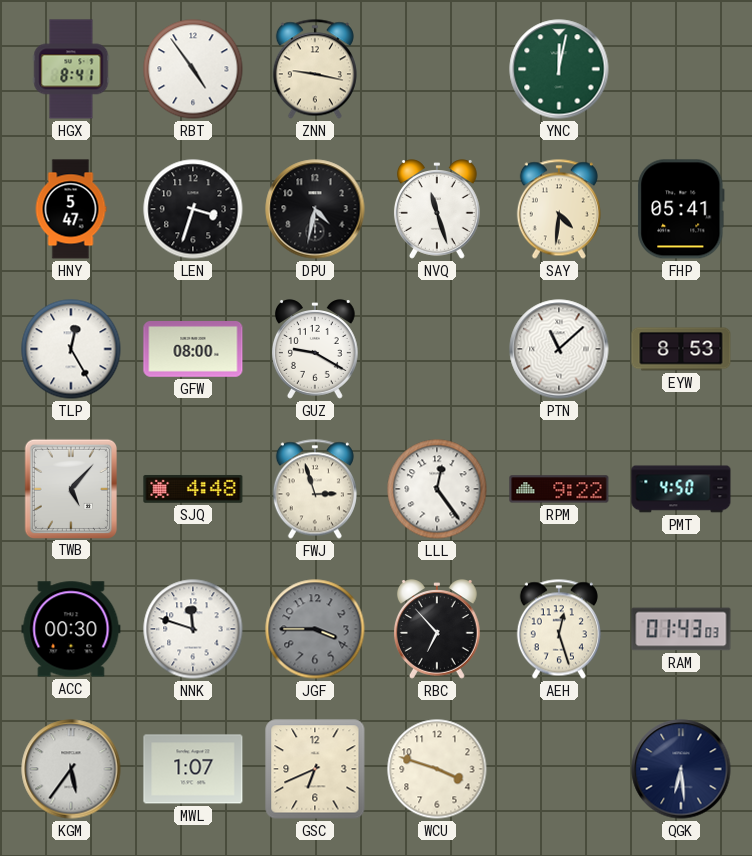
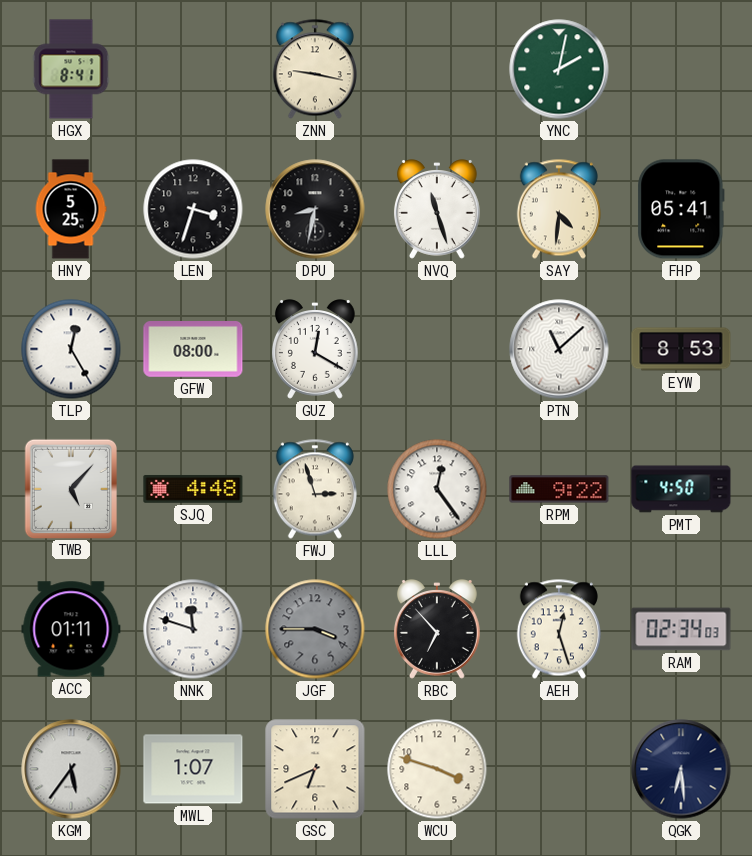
RBT: 4:54 -> none (193, 69)
YNC: 12:02 -> 2:02 (559, 69)
HNY: 5:47 -> 5:25 (71, 209)
DPU: 4:32 -> 8:32 (315, 209)
GUZ: 9:20 -> 12:20 (315, 349)
ACC: 00:30 -> 01:11 (71, 629)
RAM: 01:43 -> 02:34 (681, 629)
